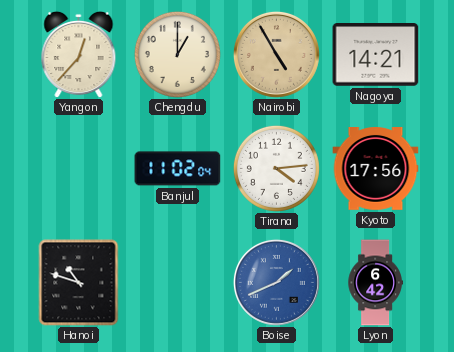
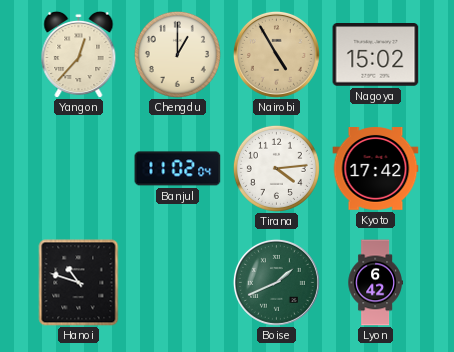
Nagoya: 14:21 -> 15:02 (376, 55)
Kyoto: 17:56 -> 17:42 (376, 169)
Boise dial: blue -> green (276, 282)
